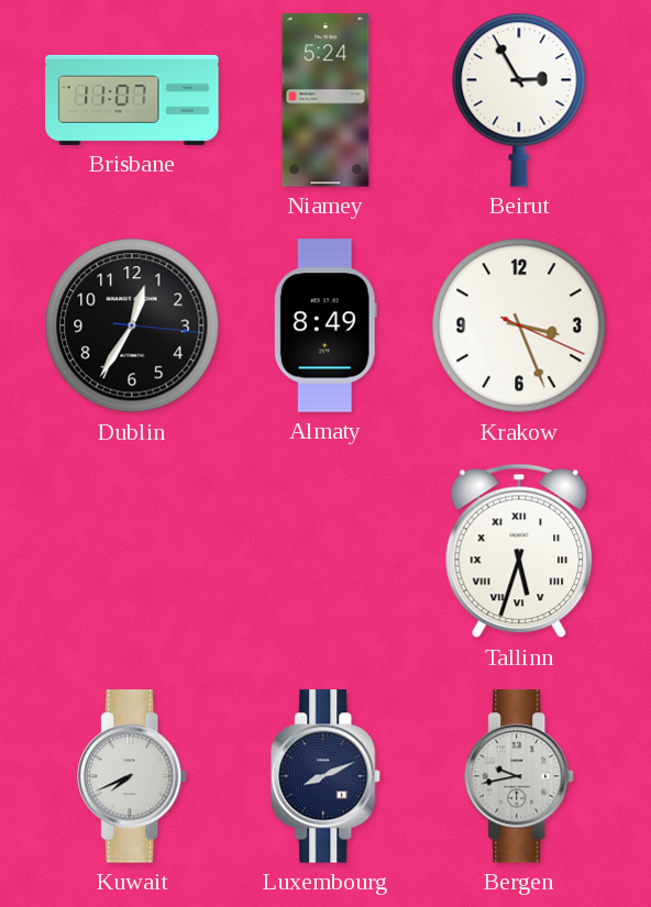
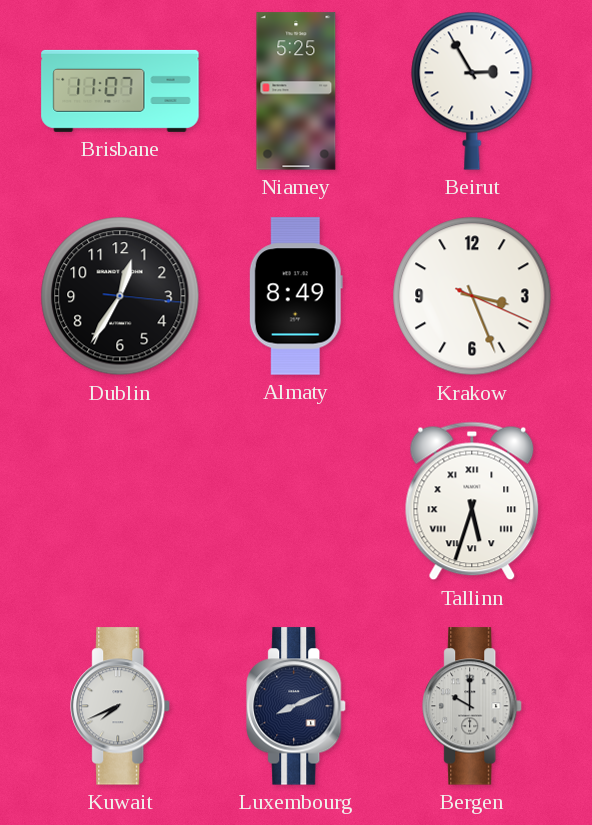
Niamey: 5:24 -> 5:25 (296, 91)
Bergen: 9:43 -> 10:00 (473, 706)
